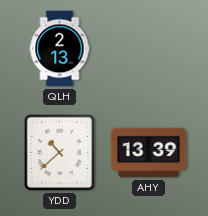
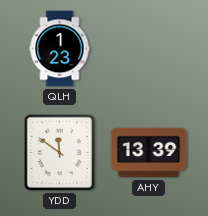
QLH: 2:13 -> 1:23 (60, 49)
YDD: 10:38 -> 11:51 (60, 153)
